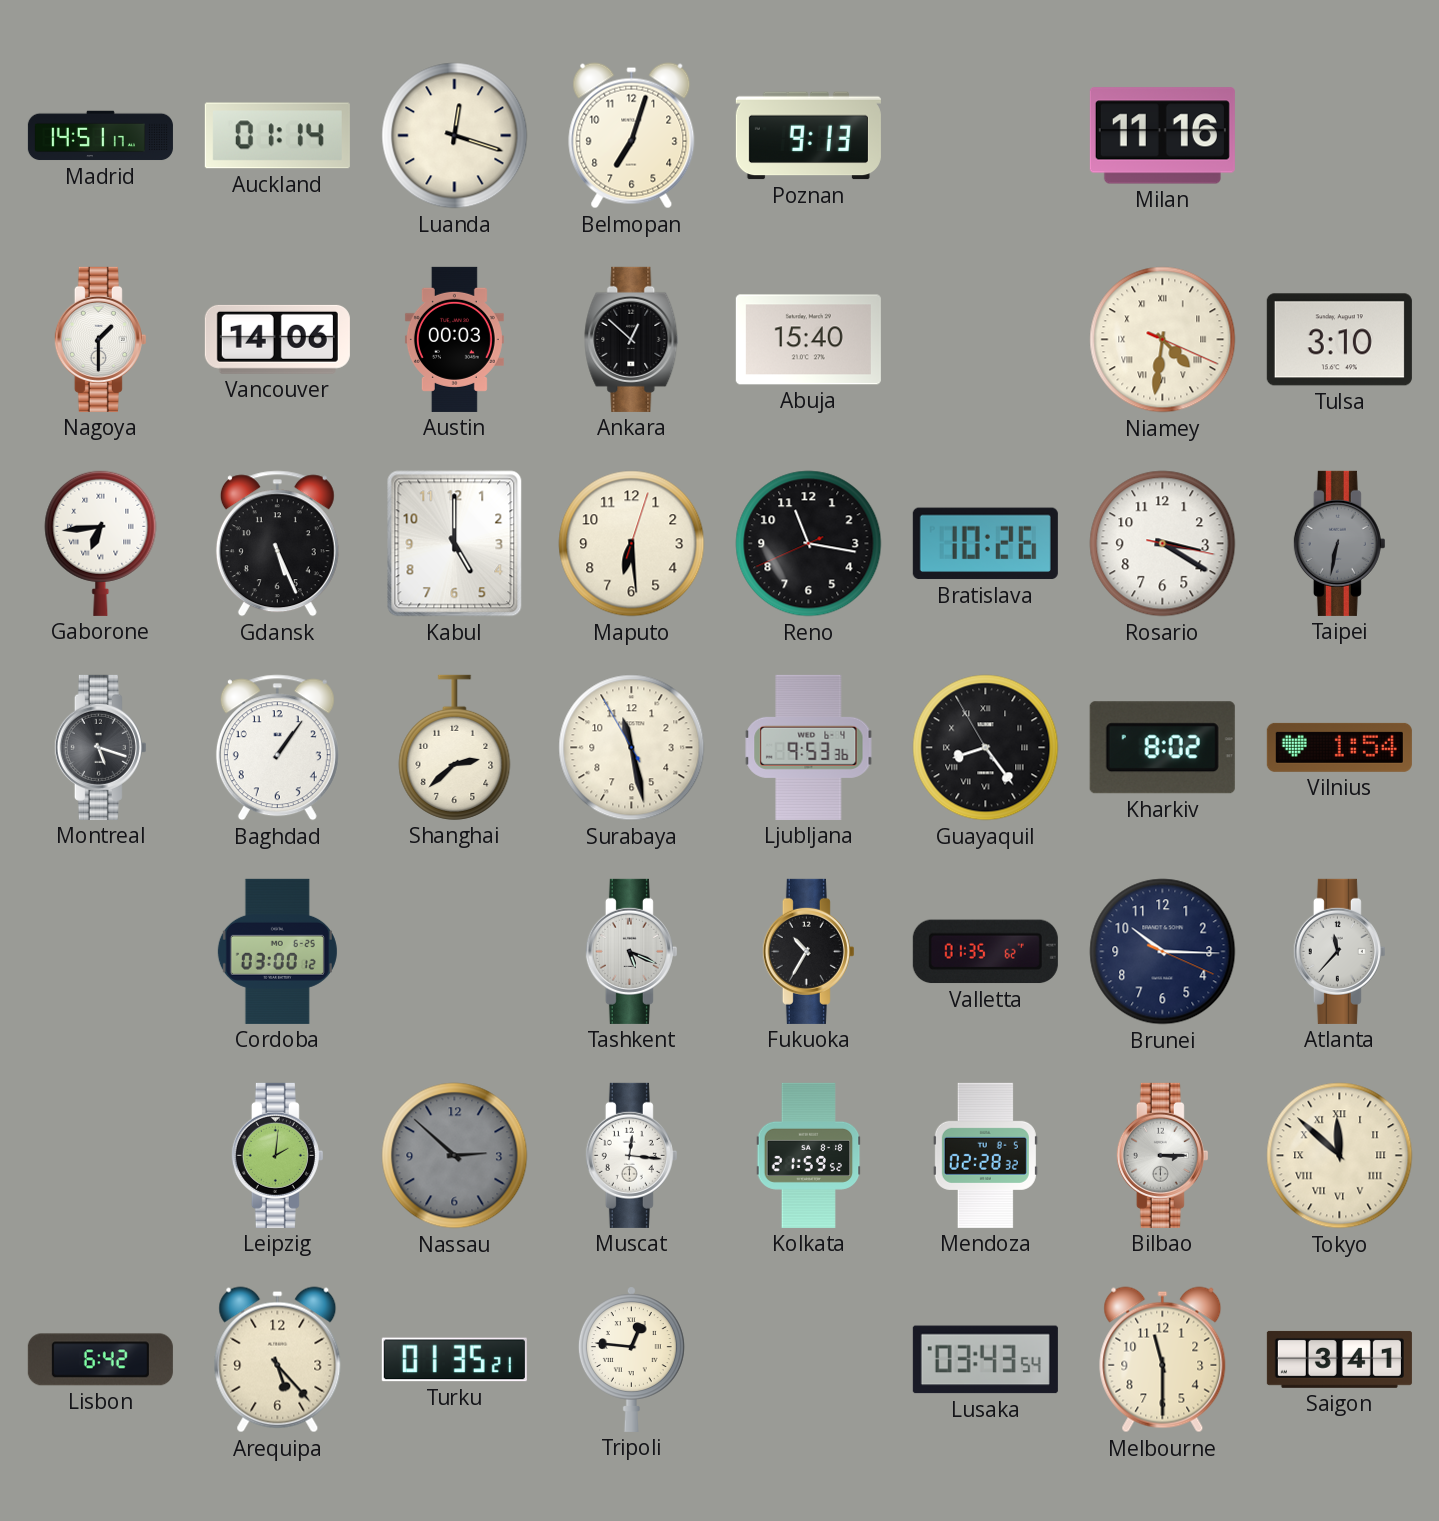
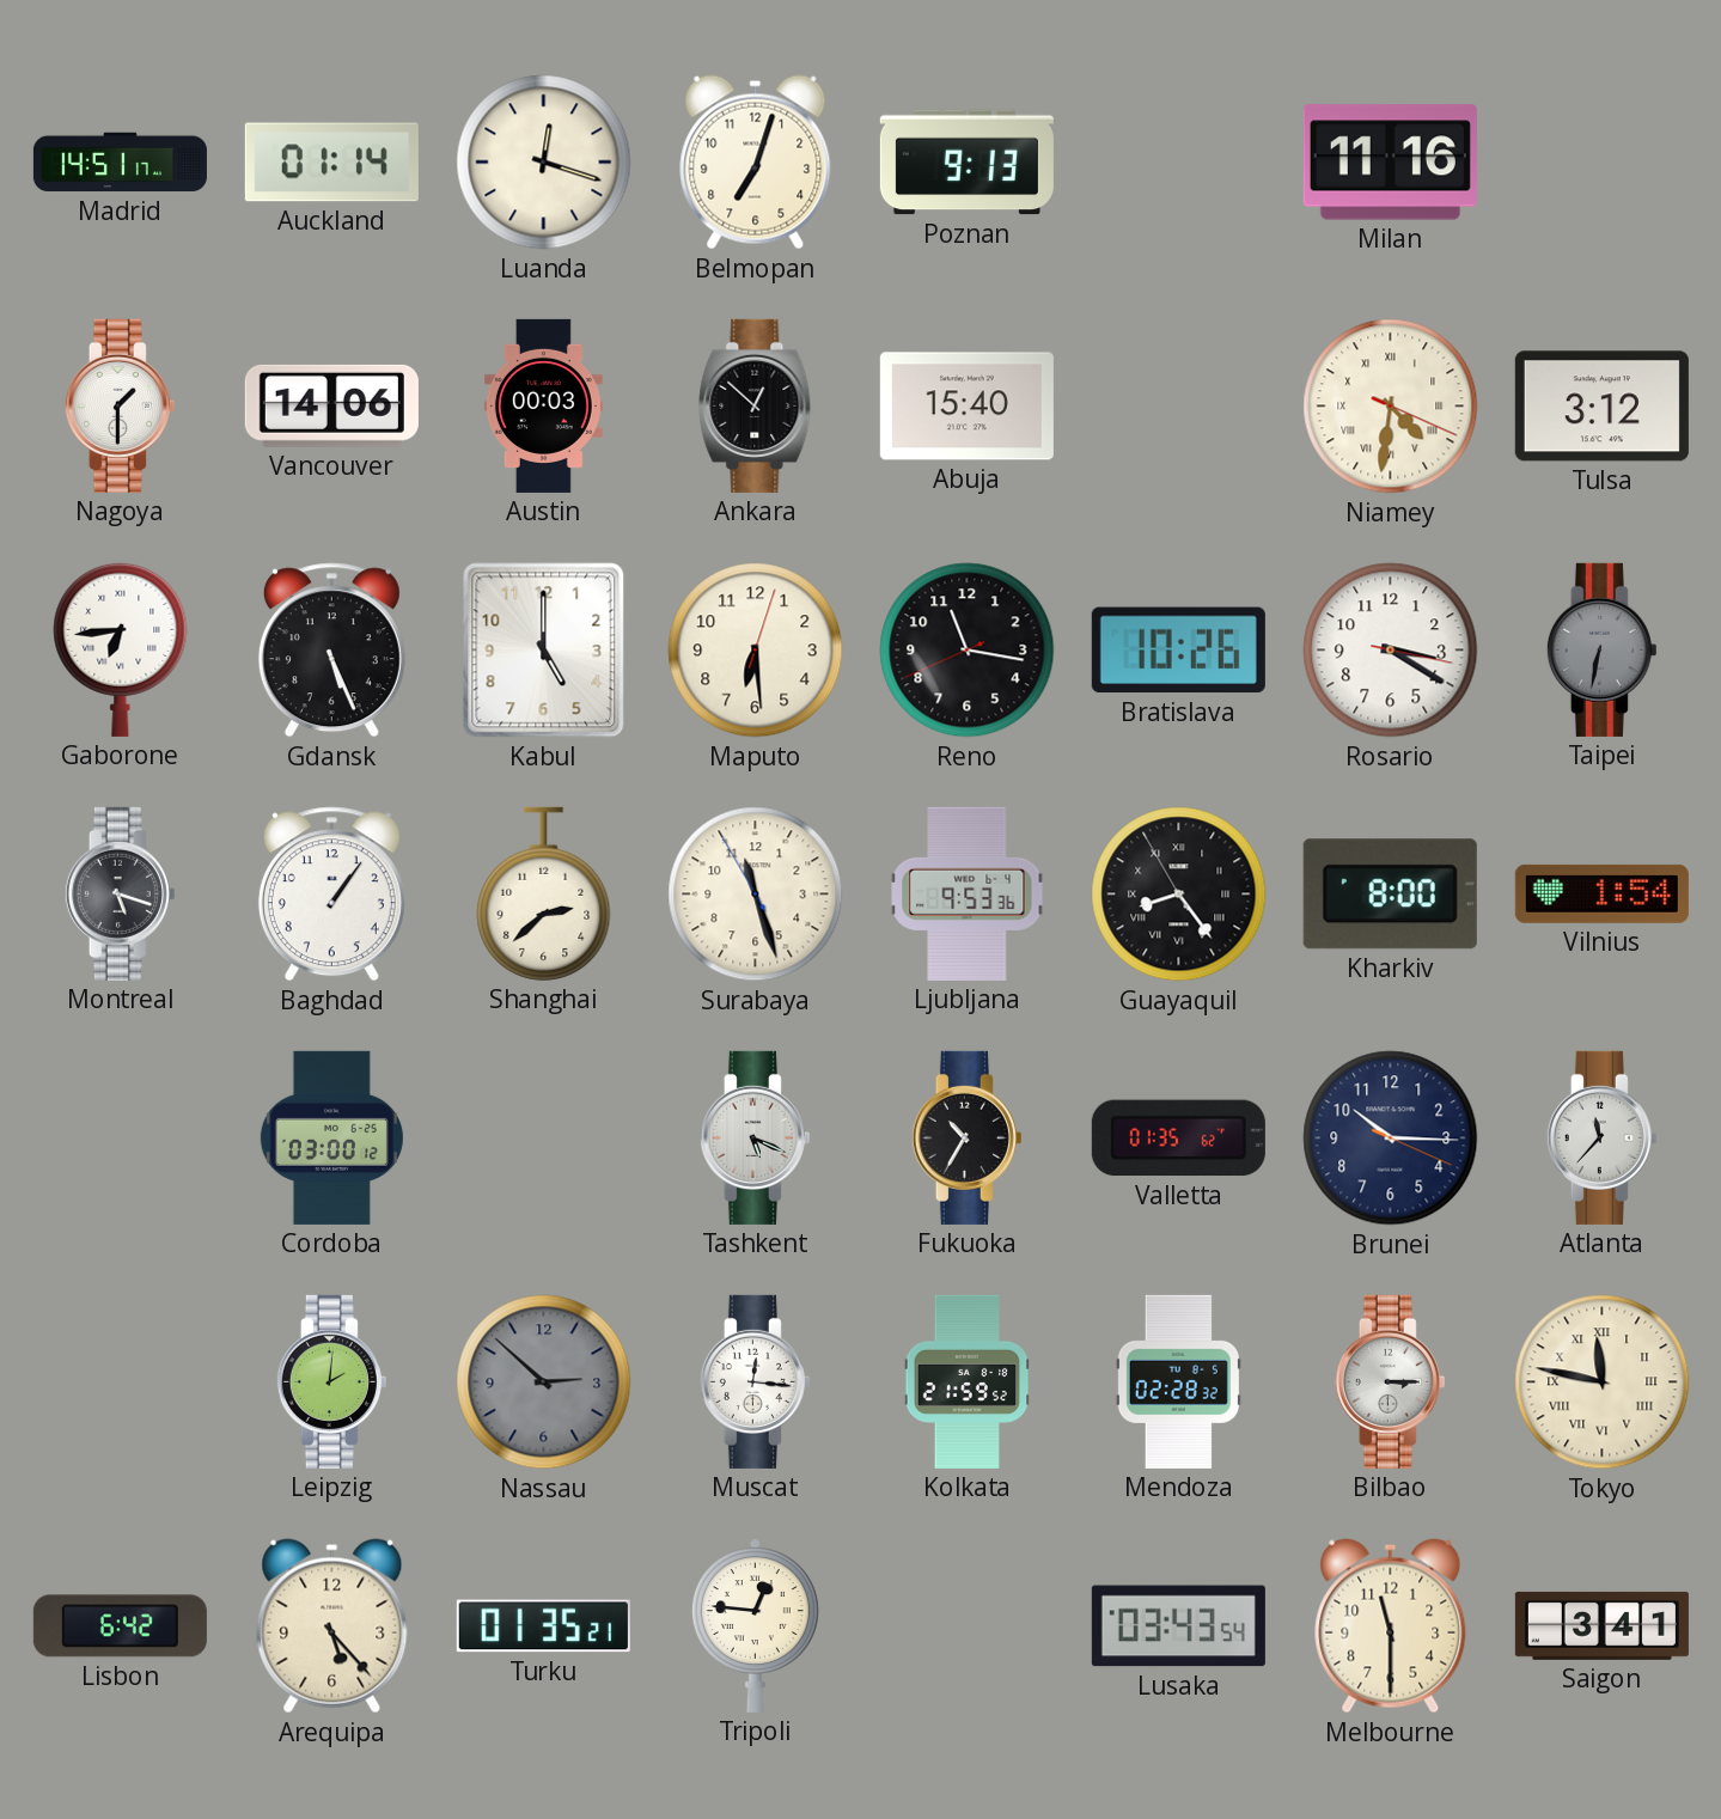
Tulsa: 3:10 -> 3:12 (1601, 407)
Surabaya: 11:27 -> 11:26 (756, 895)
Kharkiv: 8:02 -> 8:00 (1390, 895)
Tokyo: 11:52 -> 11:47 (1603, 1382)
